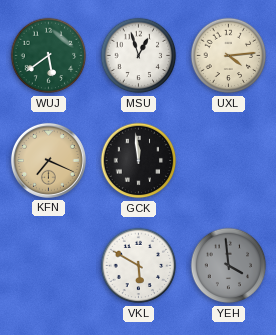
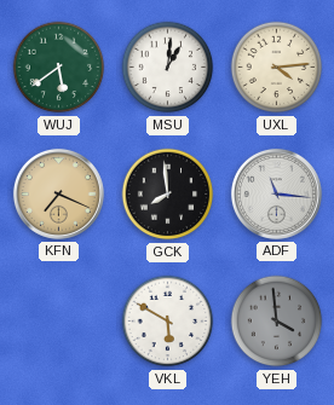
MSU: 12:57 -> 1:01 (168, 68)
GCK: 11:59 -> 7:59 (168, 195)
ADF: none -> 11:16 (276, 193)
